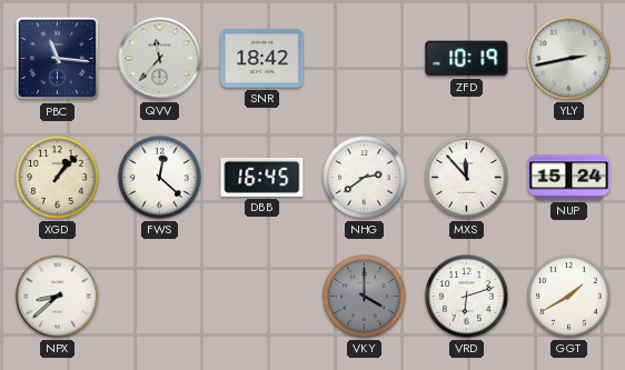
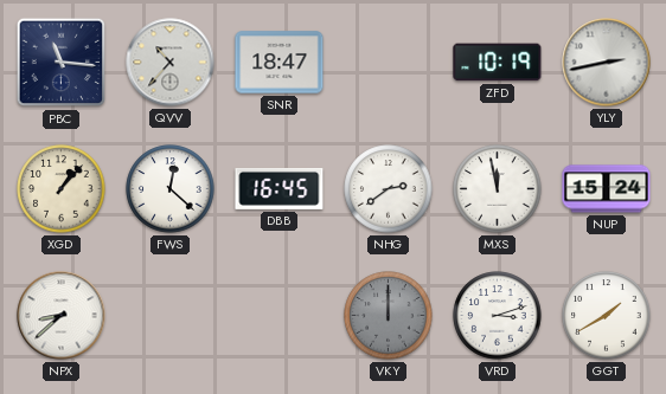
QVV: 11:37 -> 10:37 (171, 63)
SNR: 18:42 -> 18:47 (280, 63)
MXS: 11:53 -> 11:58 (498, 189)
VKY: 4:00 -> 12:00 (389, 316)
VRD: 6:12 -> 3:12 (498, 316)
